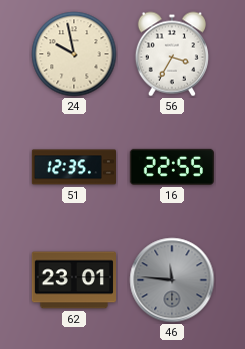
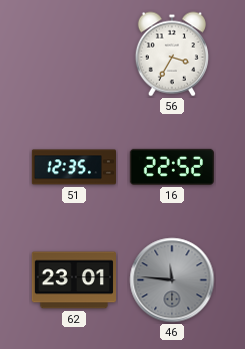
24: 9:58 -> none (74, 54)
16: 22:55 -> 22:52 (172, 167)
